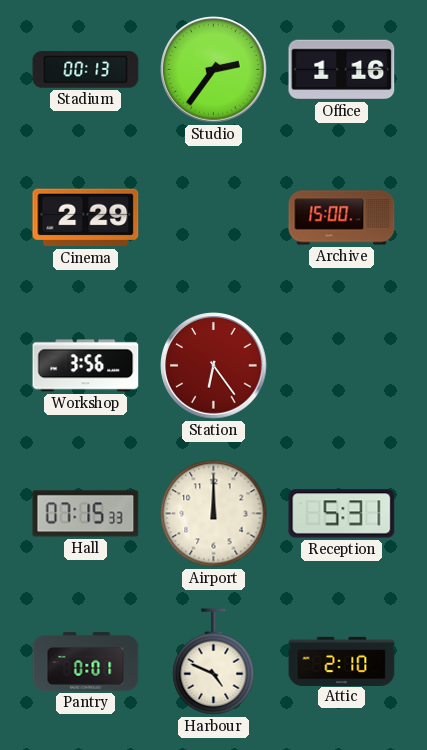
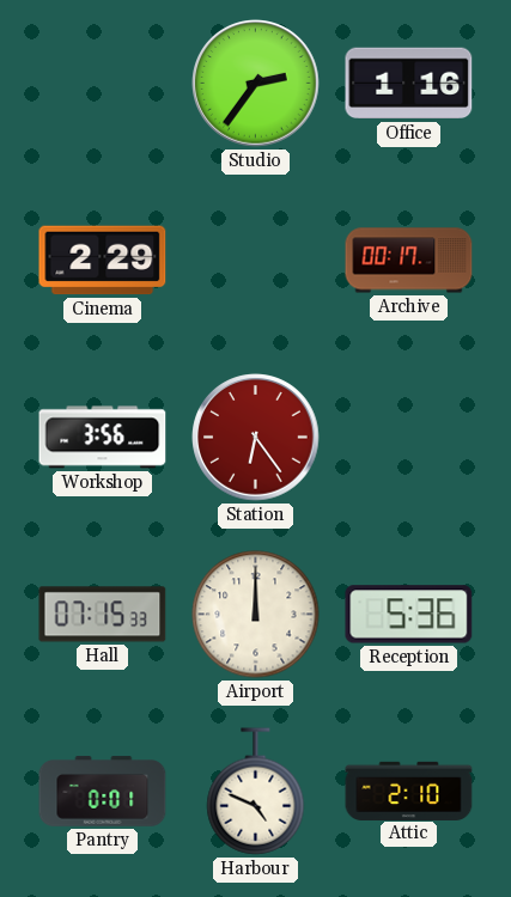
Stadium: 00:13 -> none (86, 70)
Archive: 15:00 -> 00:17 (409, 261)
Reception: 5:31 -> 5:36 (409, 615)
